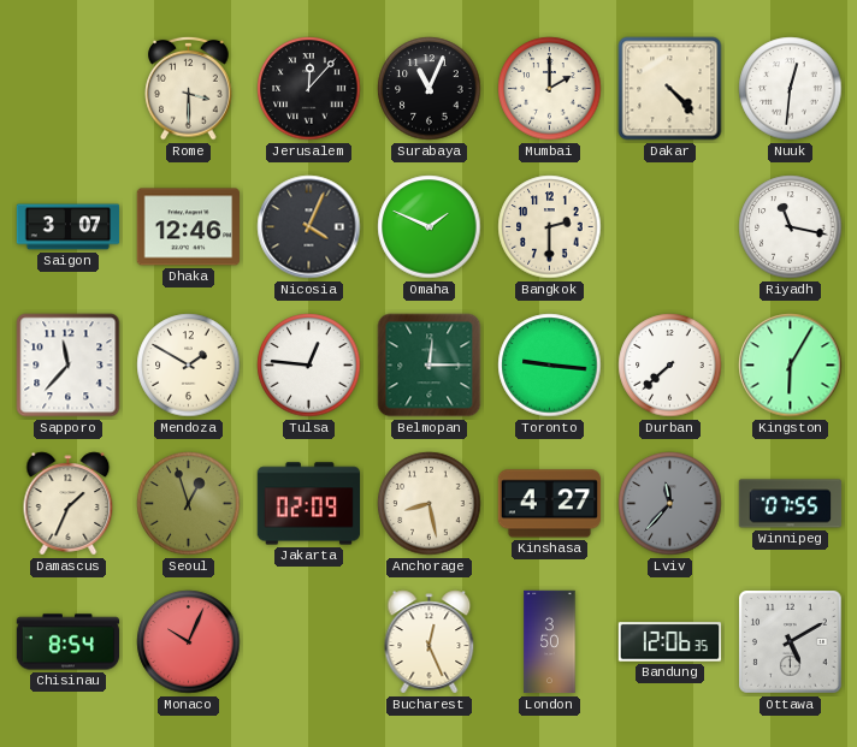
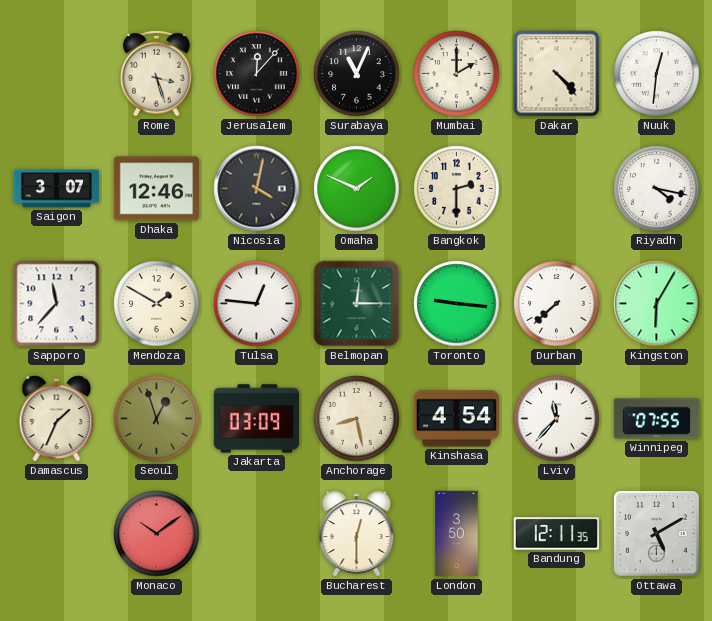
Rome: 3:30 -> 3:27 (157, 73)
Nicosia: 4:04 -> 4:02 (257, 189)
Riyadh: 11:17 -> 4:17 (657, 189)
Jakarta: 02:09 -> 03:09 (257, 419)
Kinshasa: 4:27 -> 4:54 (457, 419)
Lviv dial: grey -> white (557, 419)
Chisinau: 8:54 -> none (69, 642)
Monaco: 10:04 -> 10:09 (157, 534)
Bucharest: 12:26 -> 12:30 (357, 534)
Bandung: 12:06 -> 12:11 (557, 534)
